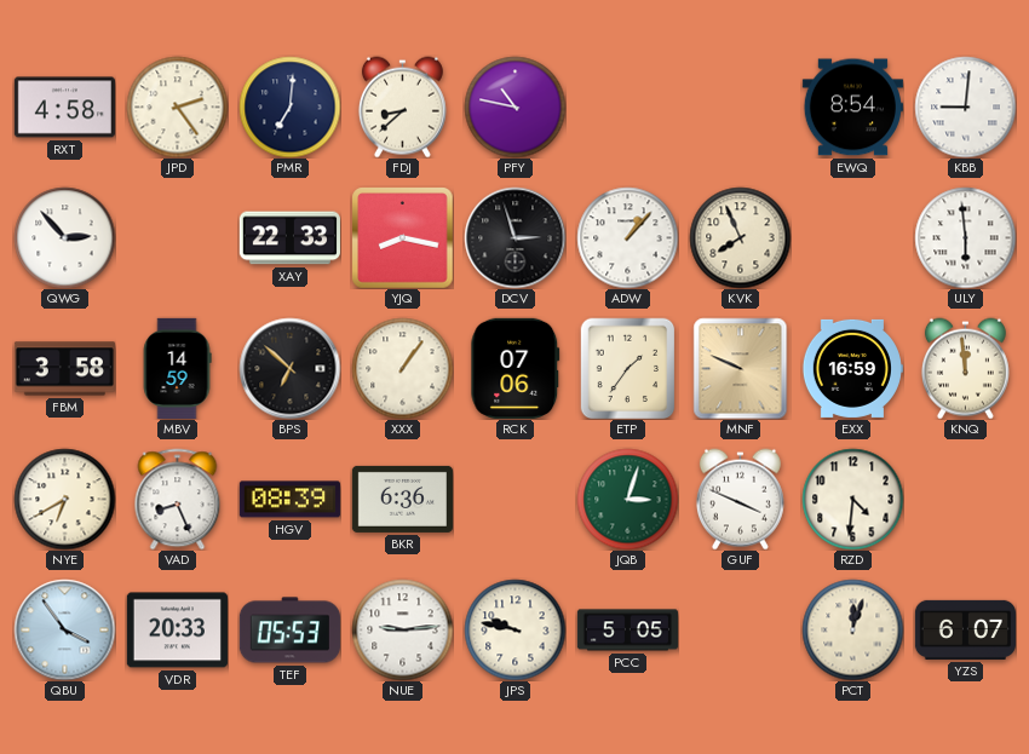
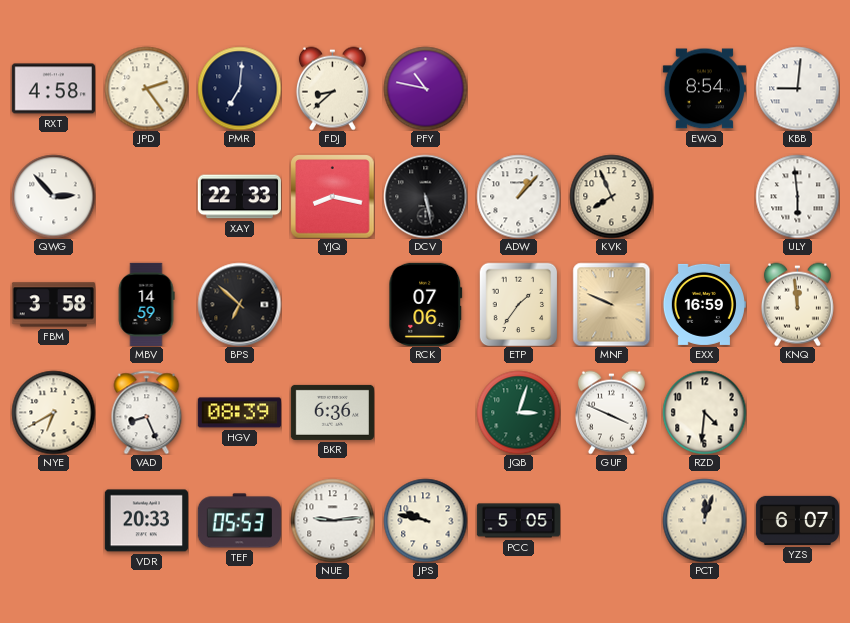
DCV: 2:57 -> 5:28 (425, 196)
XXX: 1:06 -> none (402, 368)
QBU: 3:54 -> none (64, 629)
